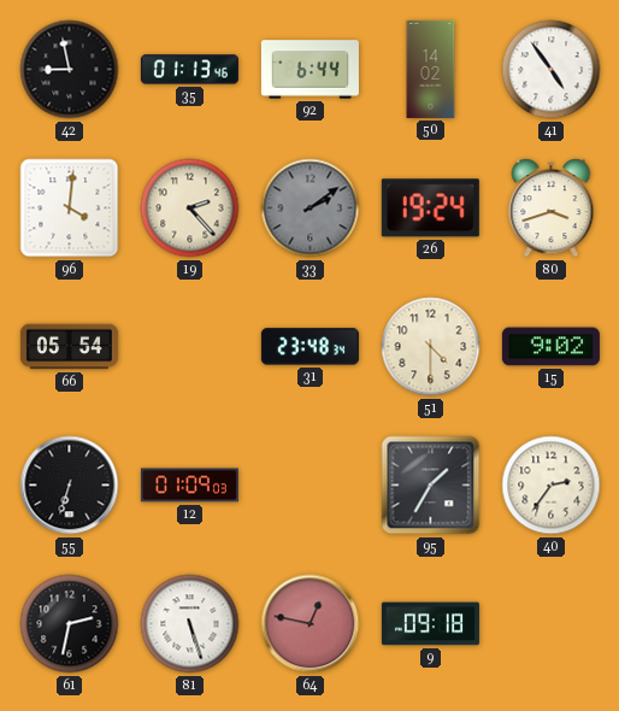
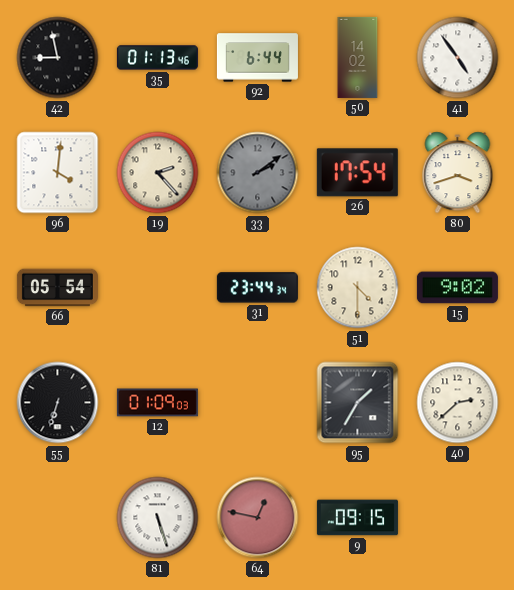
26: 19:24 -> 17:54 (357, 173)
31: 23:48 -> 23:44 (257, 288)
40: 2:36 -> 2:38 (458, 403)
61: 2:32 -> none (70, 624)
9: 09:18 -> 09:15 (357, 518)
